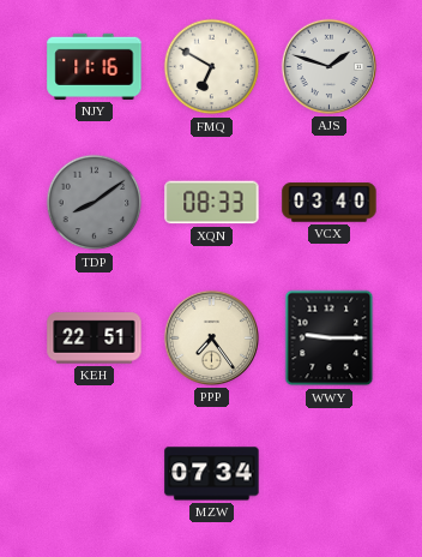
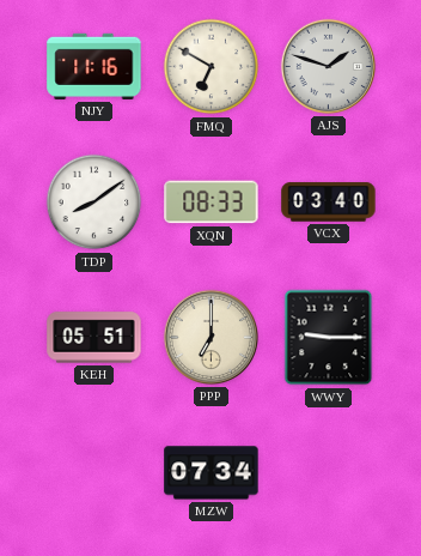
TDP dial: grey -> white (94, 203)
KEH: 22:51 -> 05:51 (94, 338)
PPP: 7:24 -> 7:00 (210, 337)
